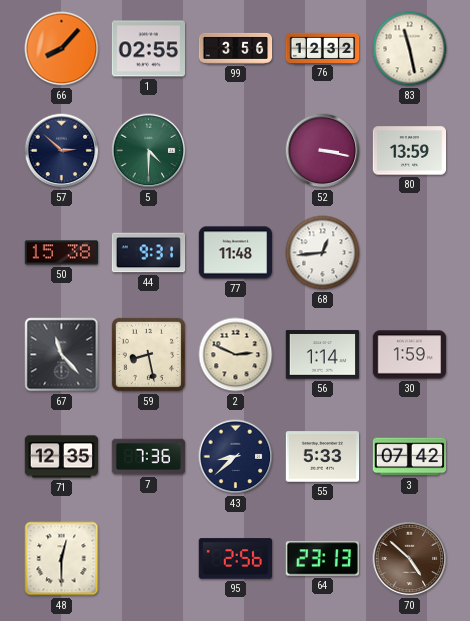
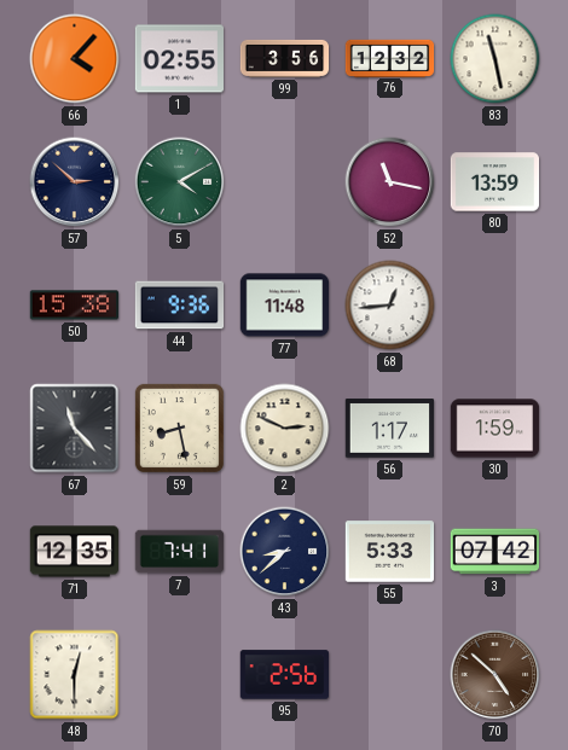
66: 8:07 -> 4:07 (75, 59)
5: 4:30 -> 4:10 (180, 182)
52: 3:17 -> 11:17 (390, 182)
44: 9:31 -> 9:36 (180, 306)
56: 1:14 -> 1:17 (390, 429)
7: 7:36 -> 7:41 (180, 552)
64: 23:13 -> none (322, 559)
